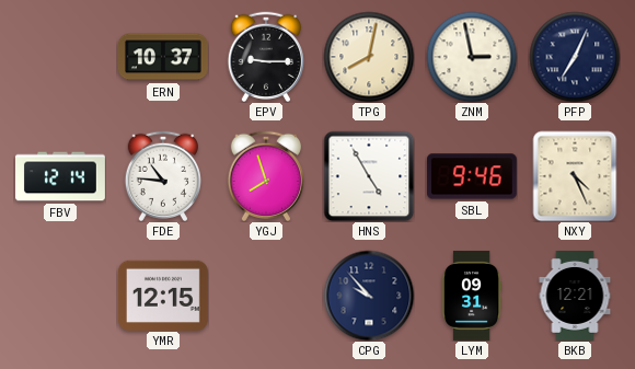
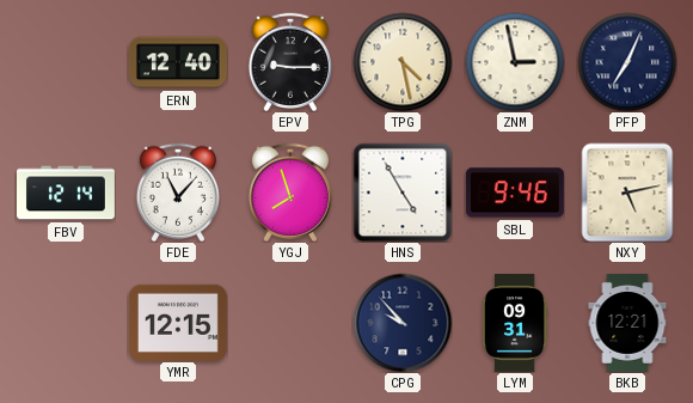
ERN: 10:37 -> 12:40 (178, 62)
TPG: 8:02 -> 4:28 (403, 62)
FDE: 10:46 -> 11:07 (177, 193)
NXY: 4:26 -> 5:13 (627, 193)
